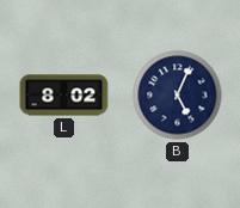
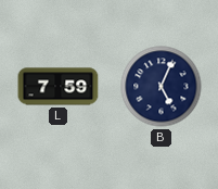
L: 8:02 -> 7:59 (59, 87)
